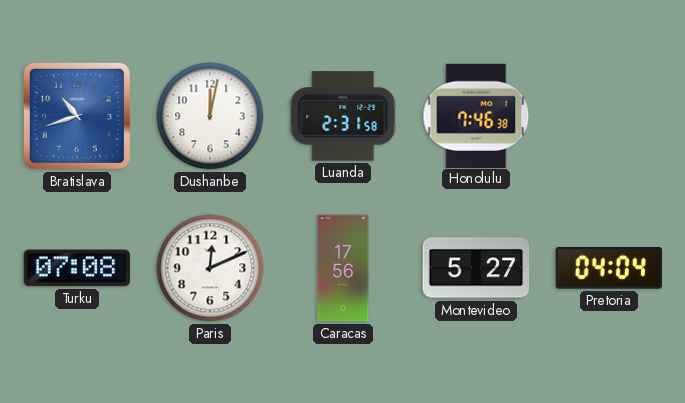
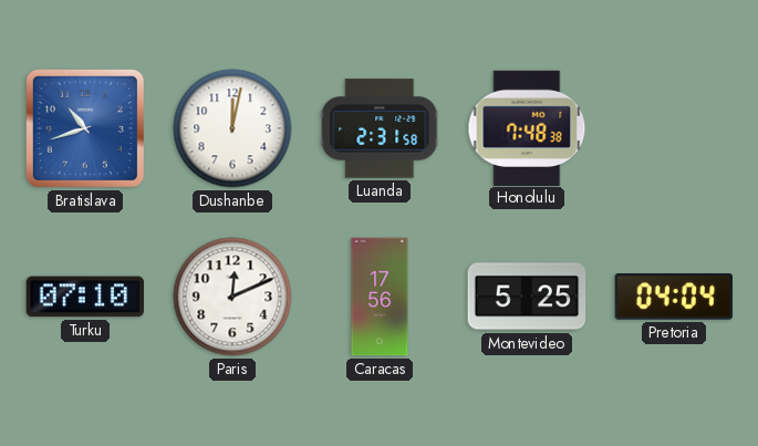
Honolulu: 7:46 -> 7:48 (527, 127)
Turku: 07:08 -> 07:10 (85, 297)
Montevideo: 5:27 -> 5:25 (527, 297)
